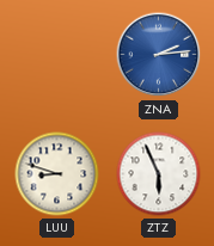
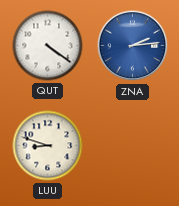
QUT: none -> 4:21 (48, 46)
ZTZ: 5:56 -> none (159, 174)
